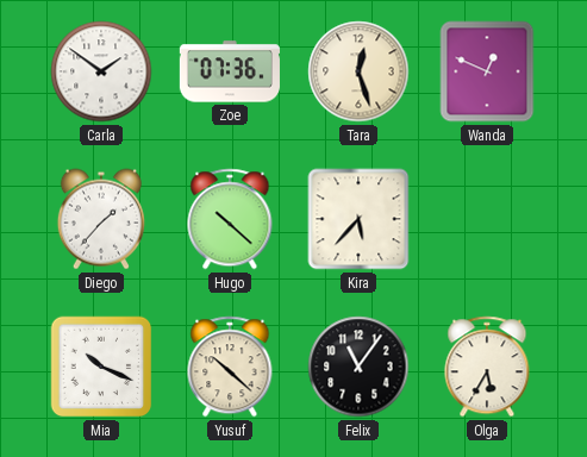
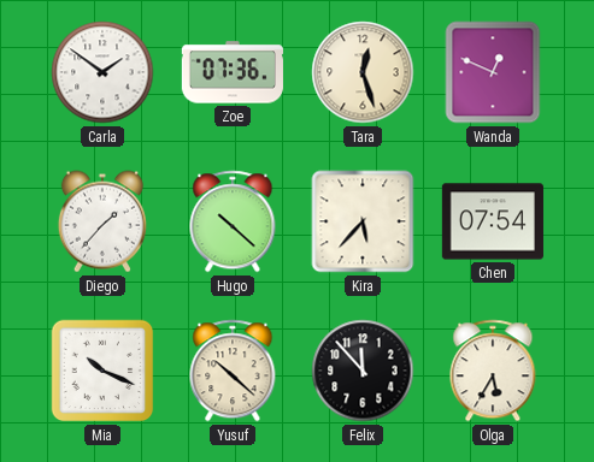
Chen: none -> 07:54 (493, 221)
Felix: 11:06 -> 11:53 (363, 371)
